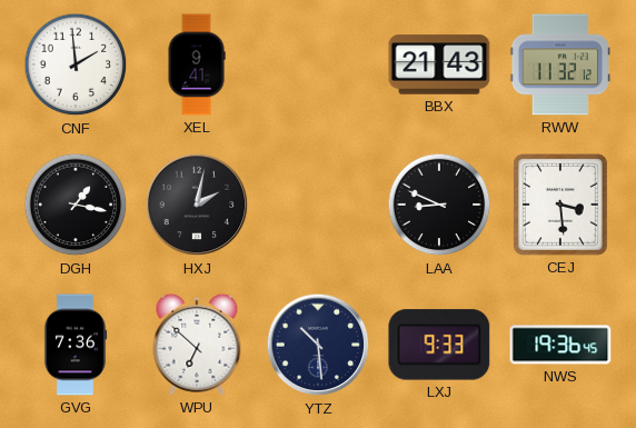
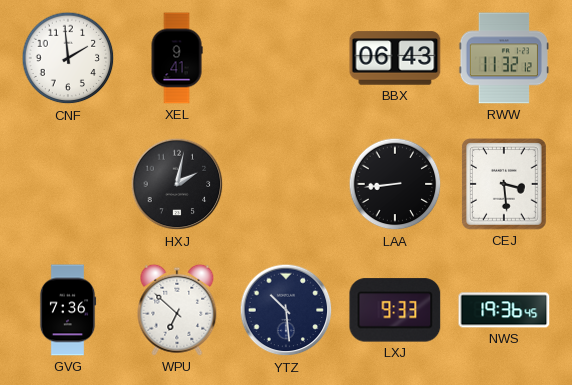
BBX: 21:43 -> 06:43 (395, 58)
DGH: 1:17 -> none (76, 205)
LAA: 8:49 -> 8:44 (395, 184)
